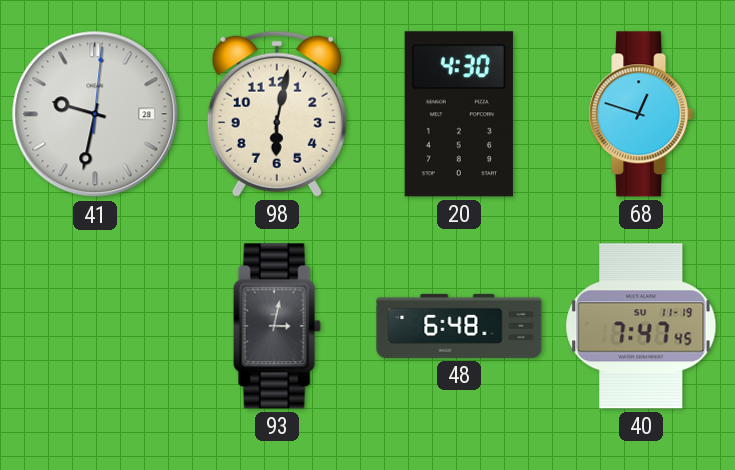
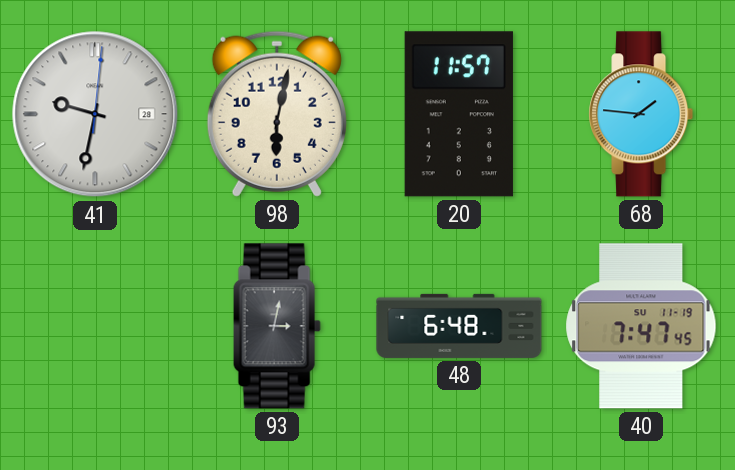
20: 4:30 -> 11:57 (459, 114)
68: 12:48 -> 1:46 (641, 114)
